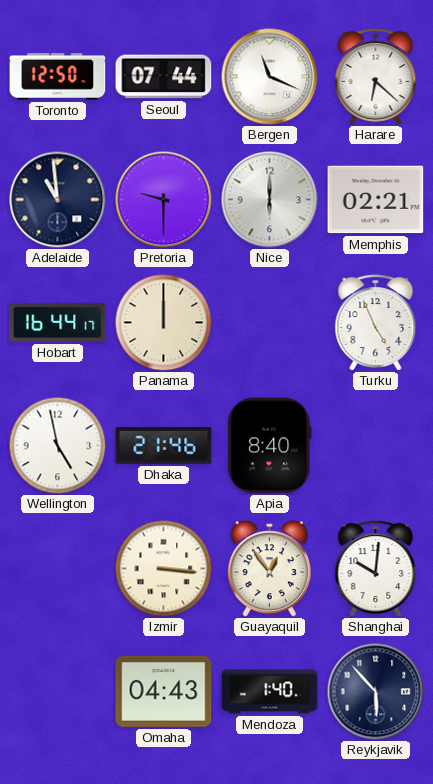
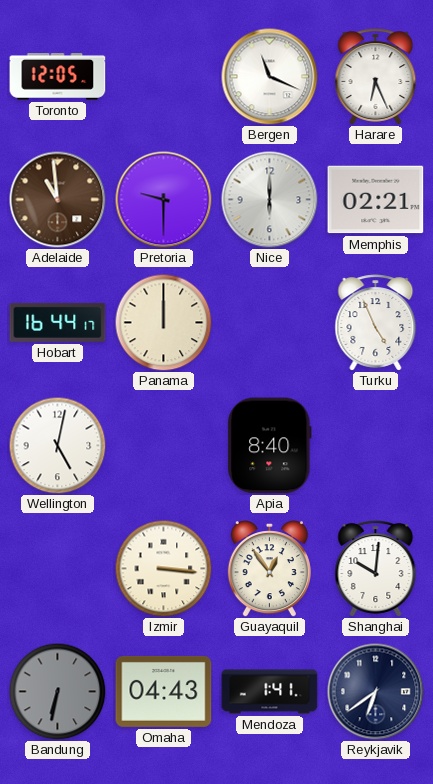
Toronto: 12:50 -> 12:05 (58, 77)
Seoul: 07:44 -> none (164, 77)
Harare: 6:22 -> 6:26 (376, 77)
Adelaide dial: navy -> brown (58, 200)
Wellington: 4:58 -> 5:02 (57, 445)
Dhaka: 21:46 -> none (164, 446)
Bandung: none -> 6:32 (57, 691)
Mendoza: 1:40 -> 1:41 (270, 692)
Reykjavik: 5:53 -> 6:39 (376, 692)
